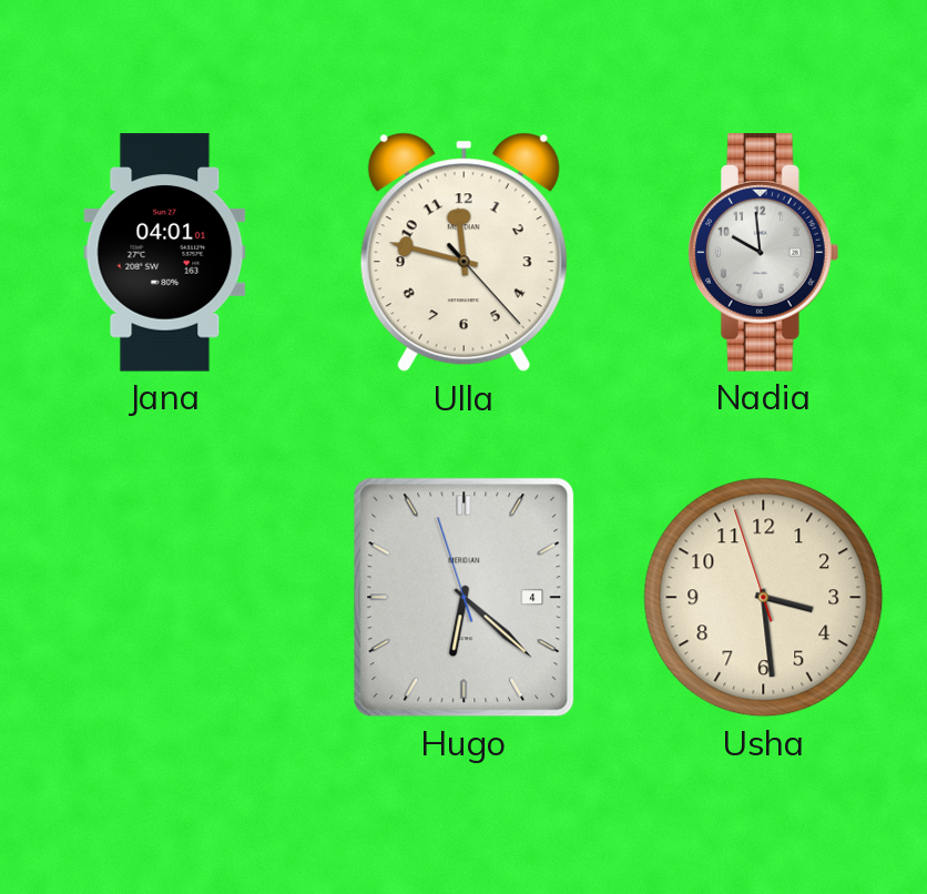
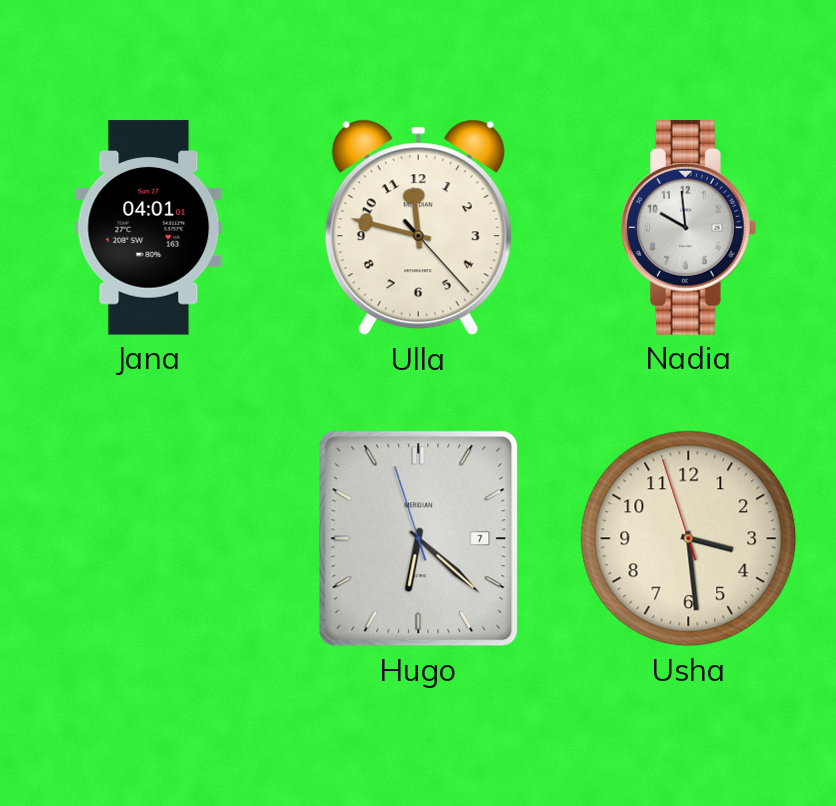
Hugo date: 4 -> 7 (419, 539)
